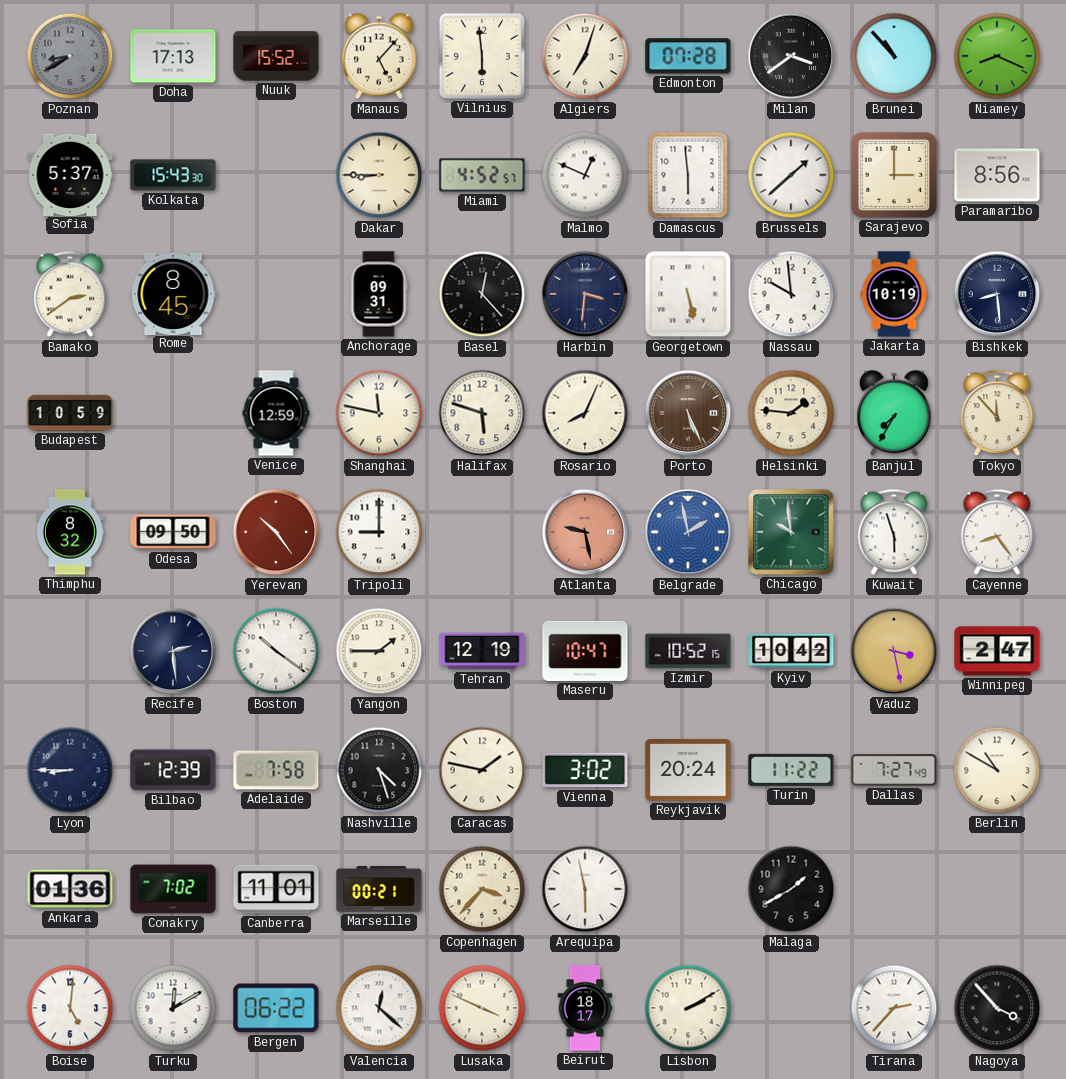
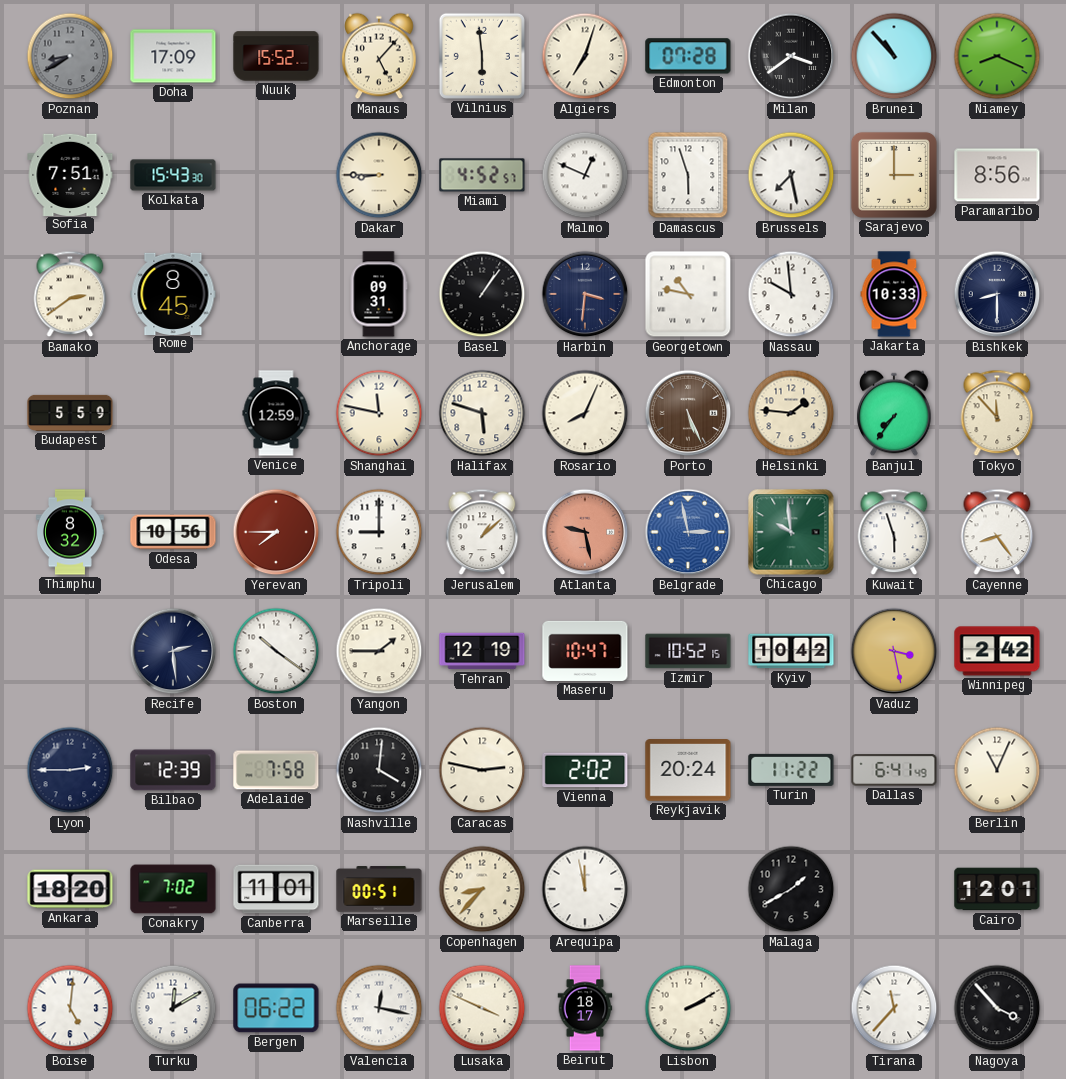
Doha: 17:13 -> 17:09 (173, 56)
Sofia: 5:37 -> 7:51 (70, 174)
Damascus: 5:59 -> 5:57 (688, 175)
Brussels: 1:38 -> 7:28 (791, 175)
Basel: 12:23 -> 1:06 (482, 294)
Georgetown: 5:28 -> 10:47 (688, 294)
Jakarta: 10:19 -> 10:33 (894, 294)
Bishkek: 8:29 -> 8:30 (997, 294)
Budapest: 10:59 -> 5:59 (70, 413)
Banjul: 7:35 -> 7:36 (894, 413)
Odesa: 09:50 -> 10:56 (173, 532)
Yerevan: 10:24 -> 7:45 (276, 532)
Jerusalem: none -> 1:08 (482, 532)
Belgrade: 1:58 -> 2:58 (688, 532)
Winnipeg: 2:47 -> 2:42 (997, 651)
Lyon: 8:45 -> 2:45 (70, 770)
Nashville: 4:27 -> 4:01 (379, 770)
Caracas: 1:47 -> 2:47 (482, 770)
Vienna: 3:02 -> 2:02 (585, 770)
Dallas: 7:27 -> 6:41 (894, 770)
Berlin: 10:50 -> 11:04 (997, 770)
Ankara: 01:36 -> 18:20 (70, 889)
Marseille: 00:21 -> 00:51 (379, 889)
Copenhagen: 3:37 -> 8:37 (482, 889)
Arequipa: 5:58 -> 11:58 (585, 889)
Cairo: none -> 12:01 (997, 889)
Valencia: 12:22 -> 12:17 (379, 1008)
Tirana: 2:37 -> 11:37 (894, 1008)
